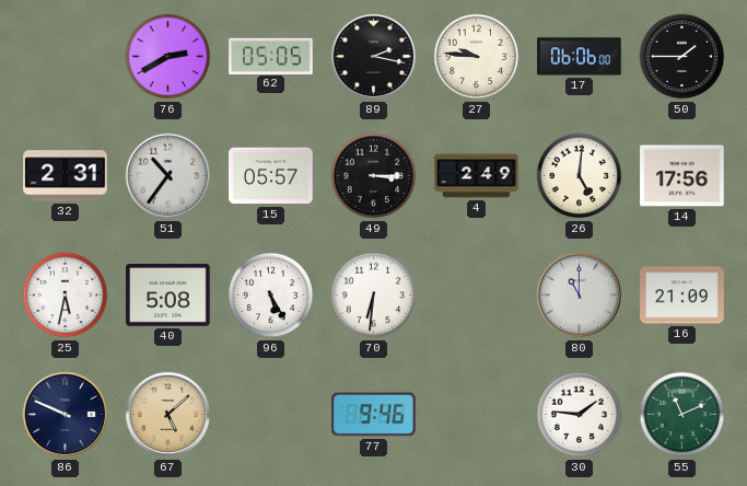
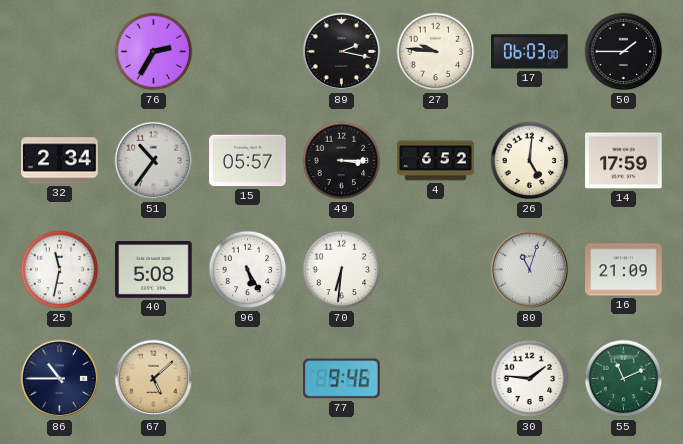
76: 2:40 -> 2:35 (154, 52)
62: 05:05 -> none (271, 56)
17: 06:06 -> 06:03 (530, 52)
32: 2:31 -> 2:34 (60, 161)
4: 2:49 -> 6:52 (436, 161)
14: 17:56 -> 17:59 (624, 161)
25: 5:32 -> 11:32 (60, 270)
80: 11:00 -> 11:03 (530, 270)
86: 9:49 -> 10:45 (60, 379)
